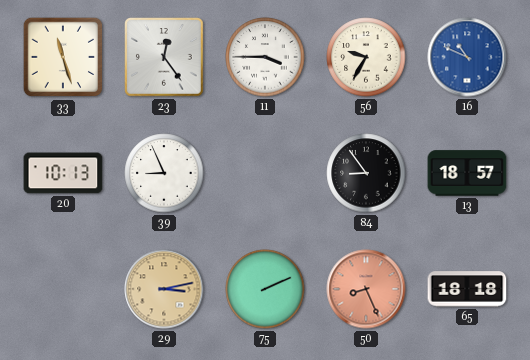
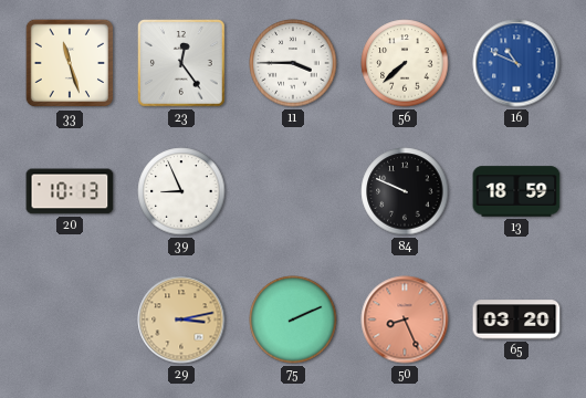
56: 9:35 -> 7:38 (405, 63)
84: 8:54 -> 9:49 (405, 191)
13: 18:57 -> 18:59 (516, 191)
65: 18:18 -> 03:20 (516, 320)
